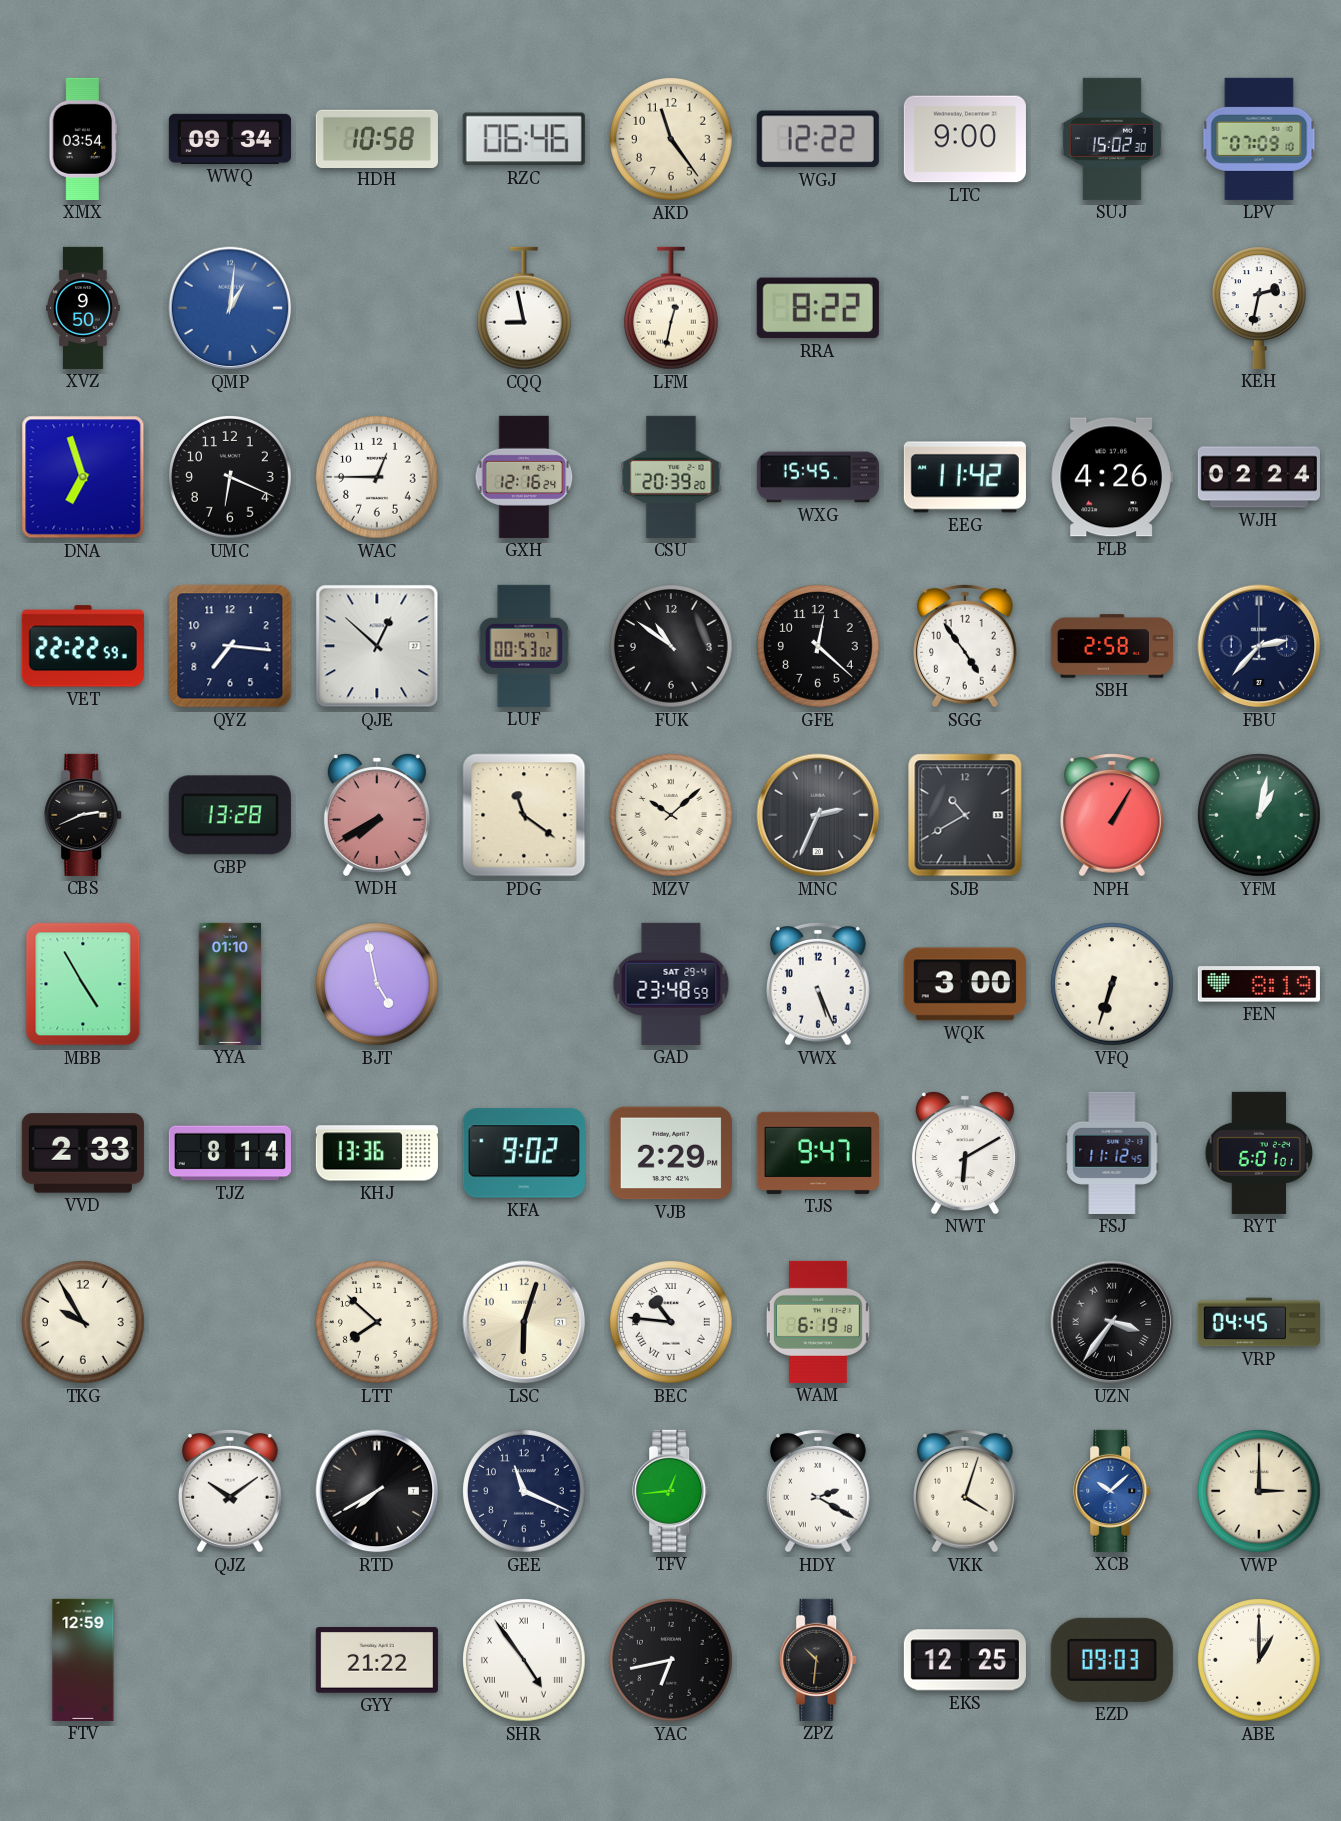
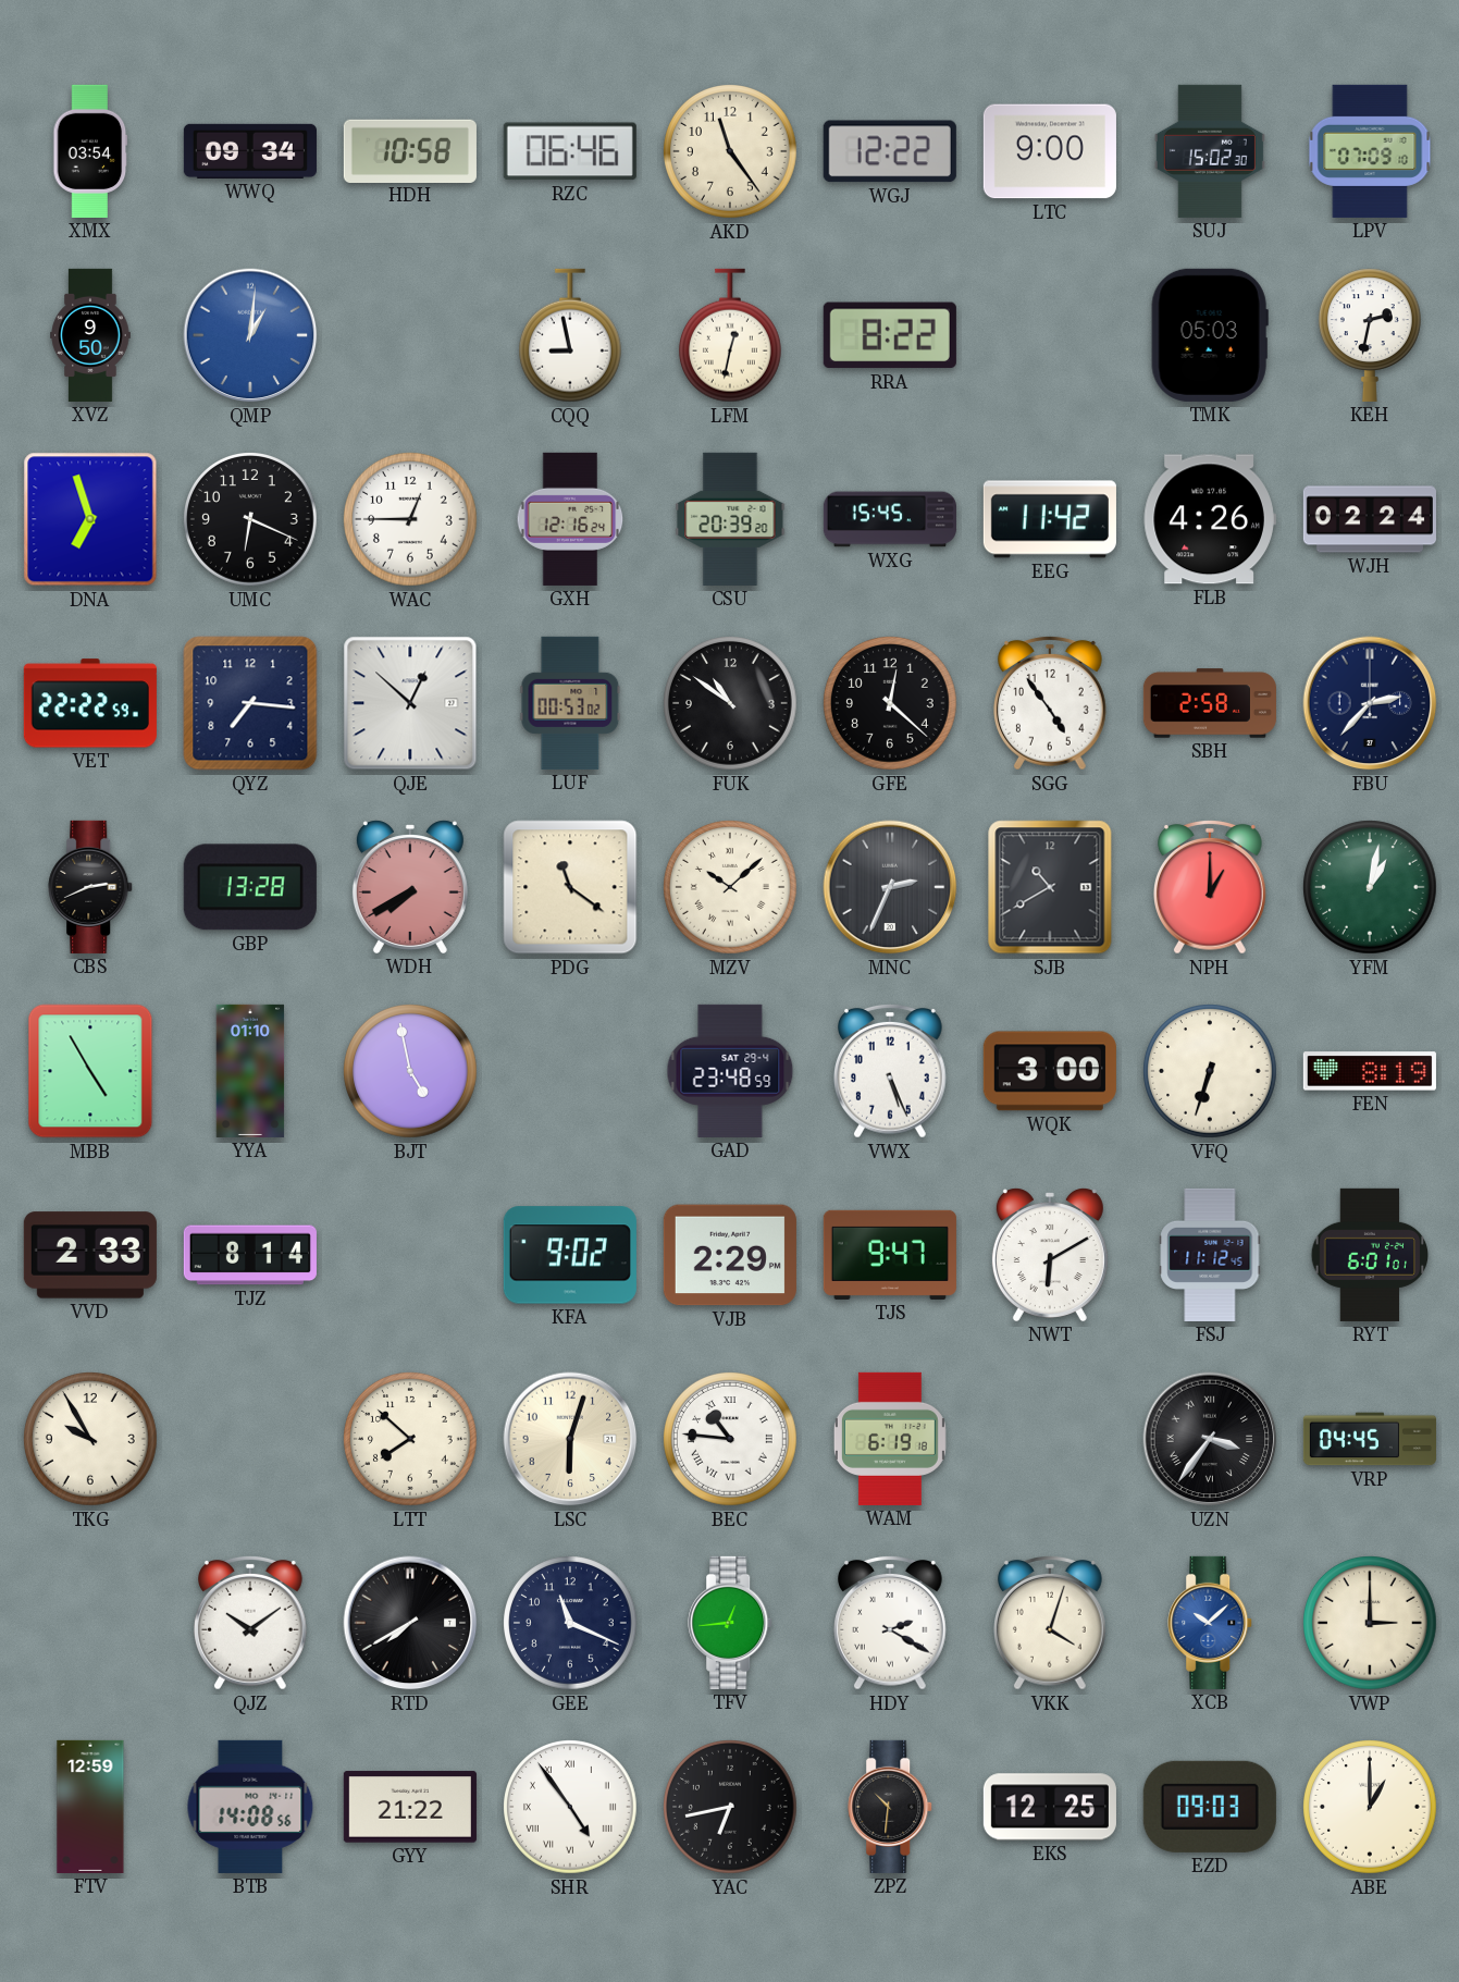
TMK: none -> 05:03 (1210, 335)
NPH: 1:05 -> 1:00 (1211, 887)
KHJ: 13:36 -> none (377, 1153)
BTB: none -> 14:08 (250, 1807)
